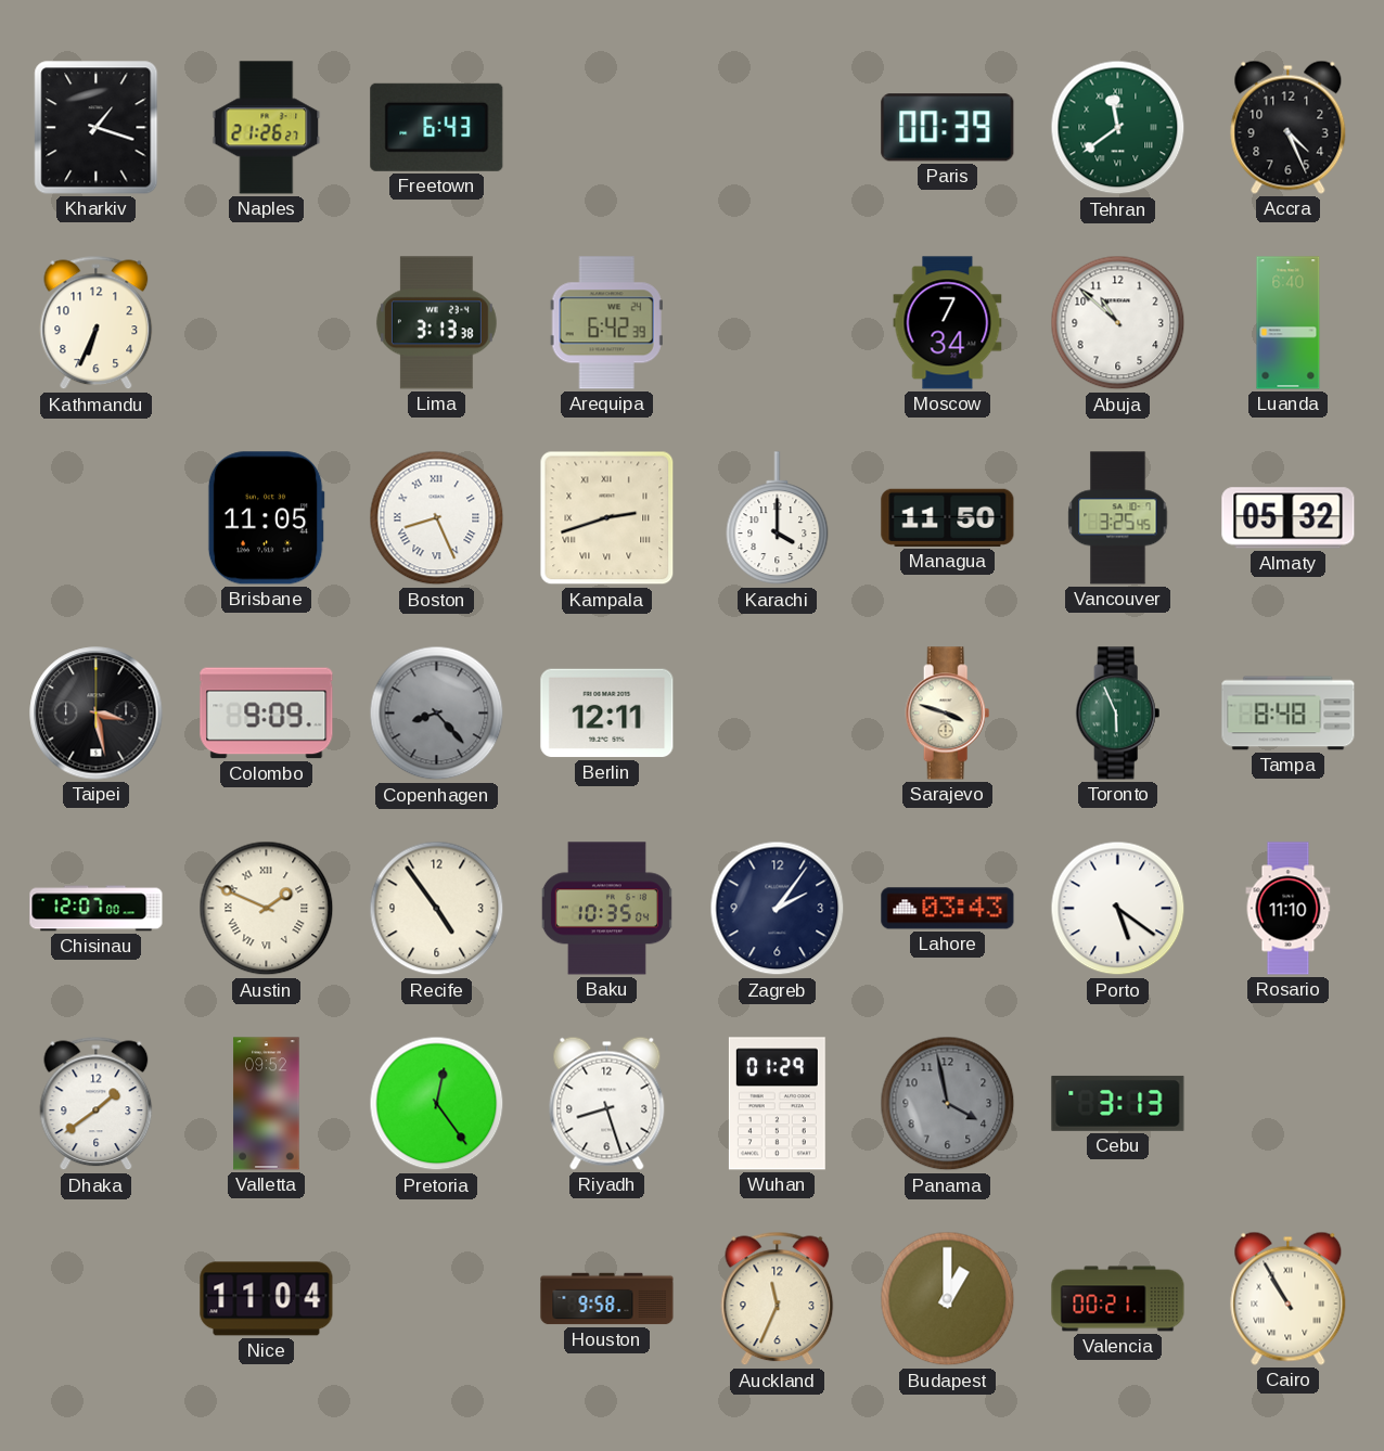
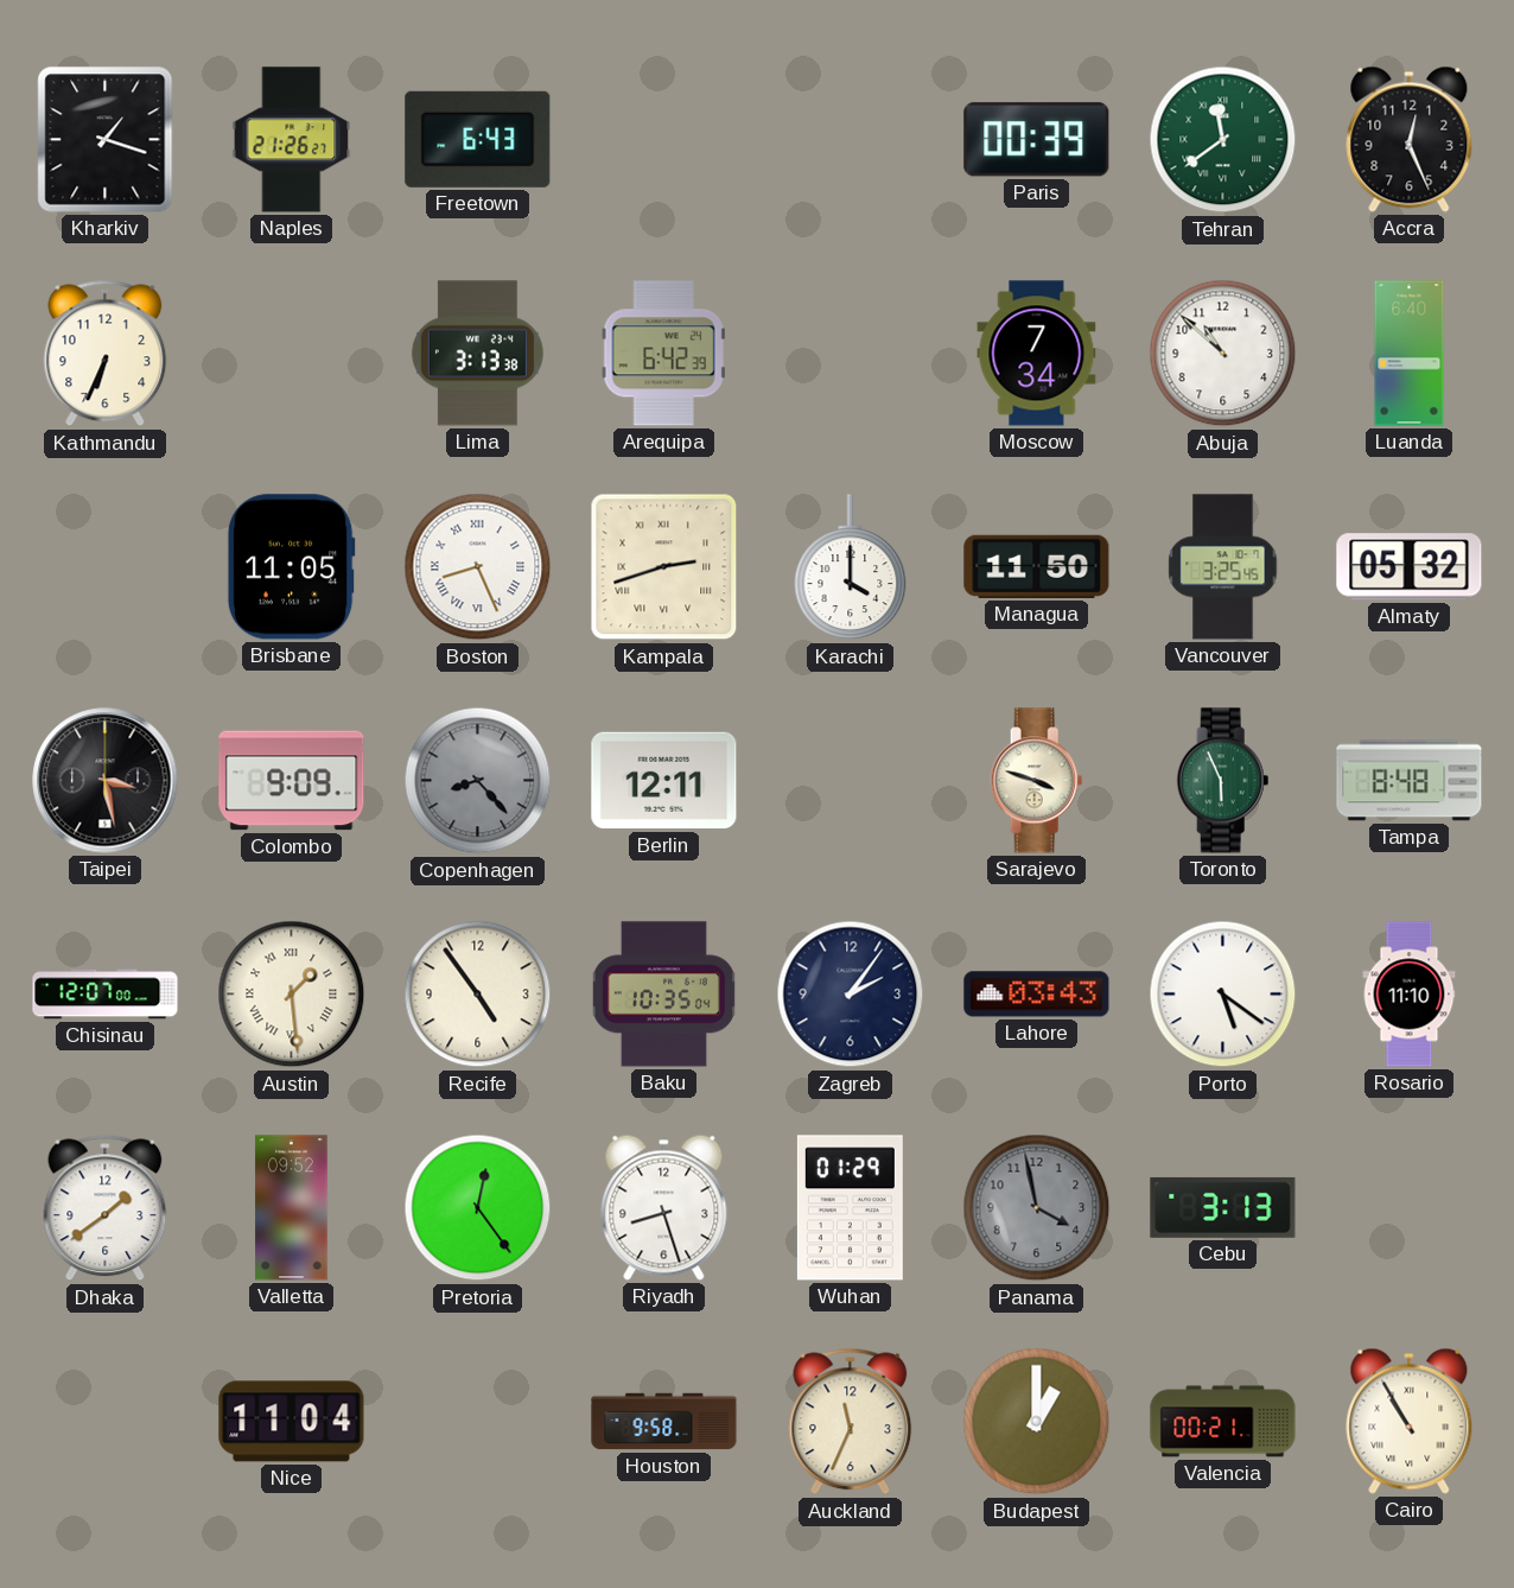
Accra: 4:26 -> 12:26 (1410, 139)
Austin: 1:49 -> 1:29 (292, 995)
